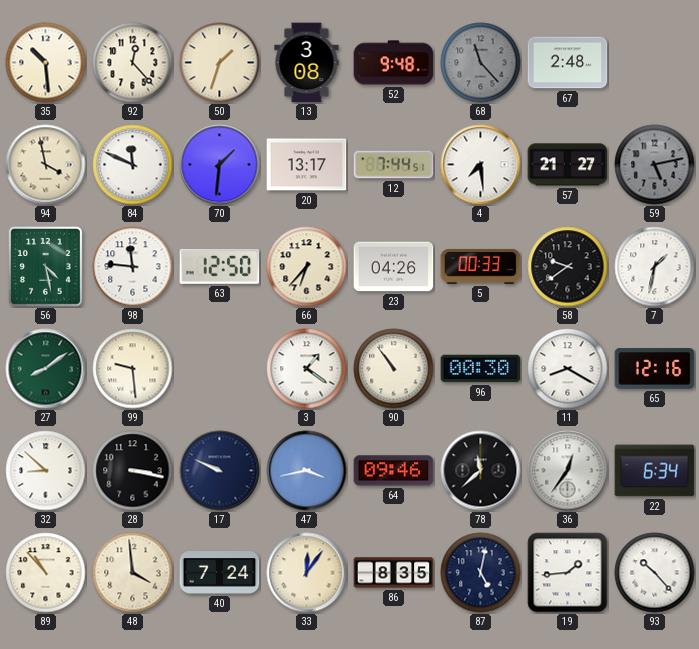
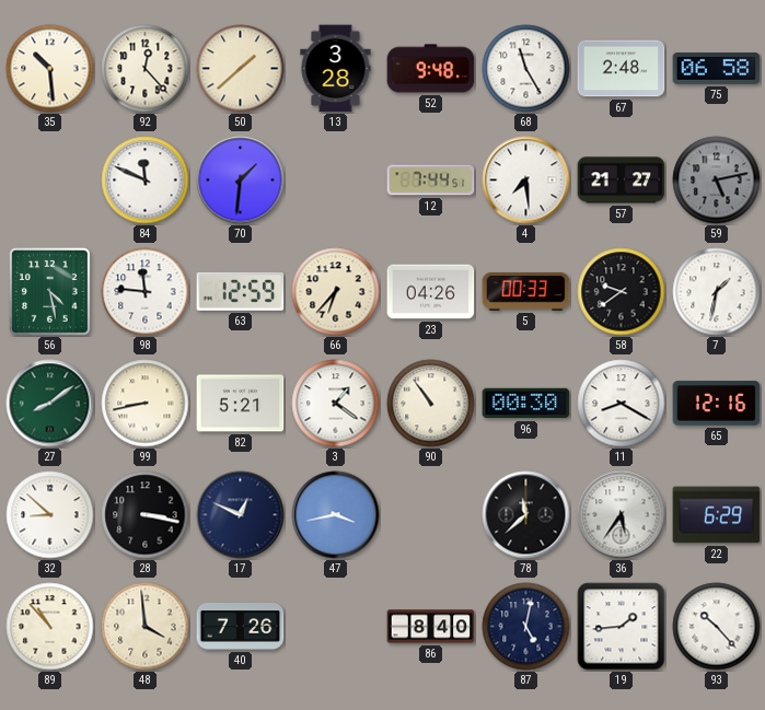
50: 1:33 -> 1:38 (241, 69)
13: 3:08 -> 3:28 (336, 69)
68: 11:23 -> 11:25 (526, 69)
68 dial: grey -> white (526, 69)
75: none -> 06:58 (717, 68)
94: 3:58 -> none (46, 165)
20: 13:17 -> none (307, 165)
63: 12:50 -> 12:59 (241, 291)
99: 9:29 -> 8:43 (146, 404)
82: none -> 5:21 (241, 404)
17: 9:49 -> 12:49 (241, 515)
64: 09:46 -> none (394, 471)
36: 12:36 -> 5:36 (622, 515)
22: 6:34 -> 6:29 (717, 515)
40: 7:24 -> 7:26 (241, 627)
33: 12:06 -> none (307, 573)
86: 8:35 -> 8:40 (431, 627)
